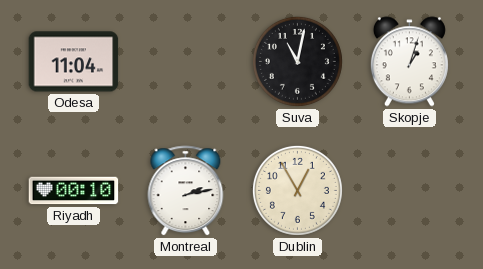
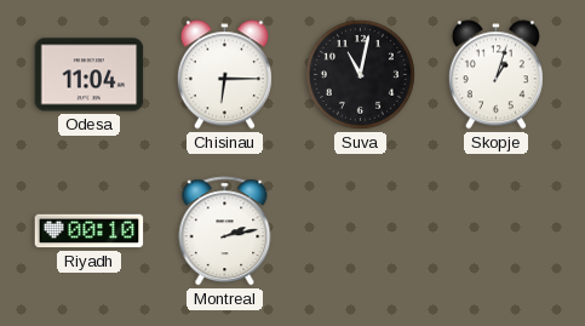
Chisinau: none -> 6:15 (224, 75)
Dublin: 12:55 -> none (297, 190)
